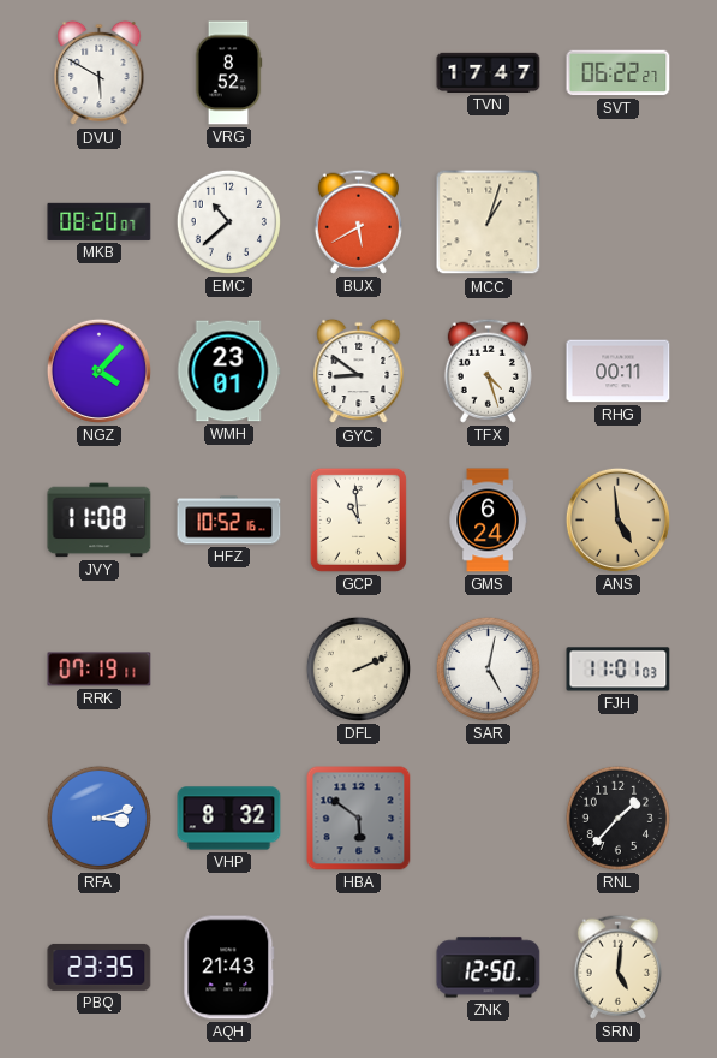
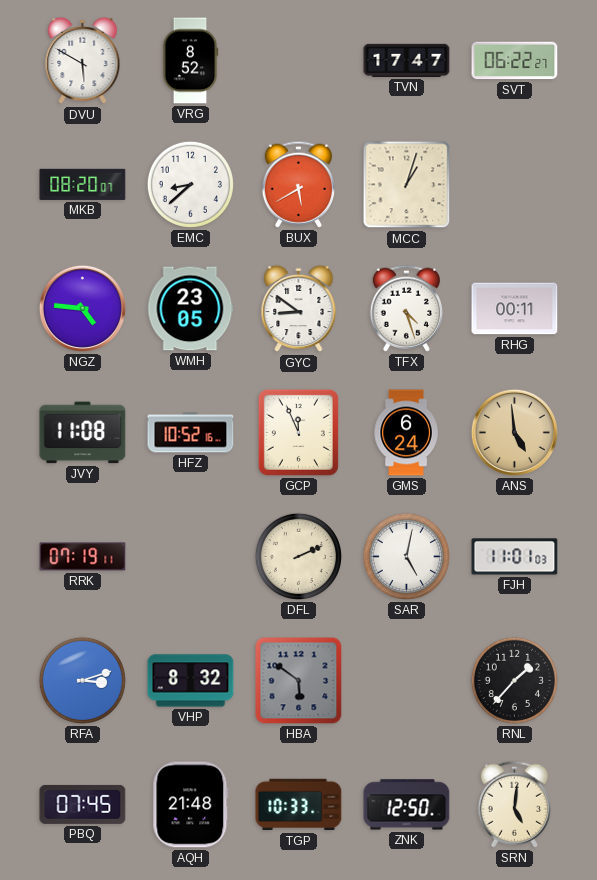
EMC: 10:38 -> 8:38 (190, 184)
NGZ: 4:07 -> 4:46 (82, 308)
WMH: 23:01 -> 23:05 (191, 309)
GCP: 10:59 -> 11:56 (298, 432)
PBQ: 23:35 -> 07:45 (83, 804)
AQH: 21:43 -> 21:48 (191, 805)
TGP: none -> 10:33 (299, 805)
